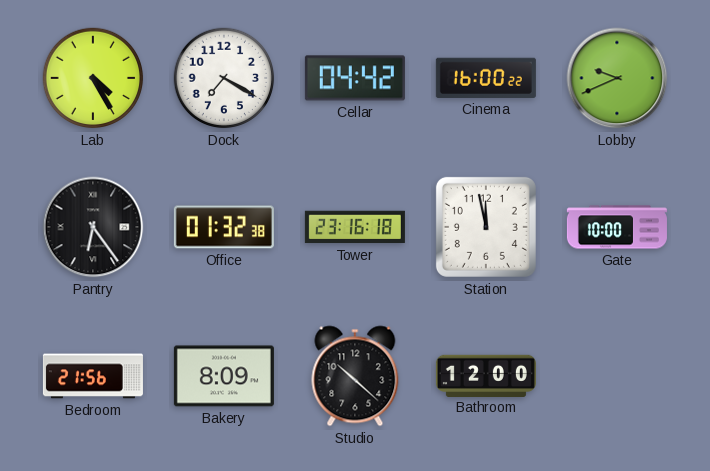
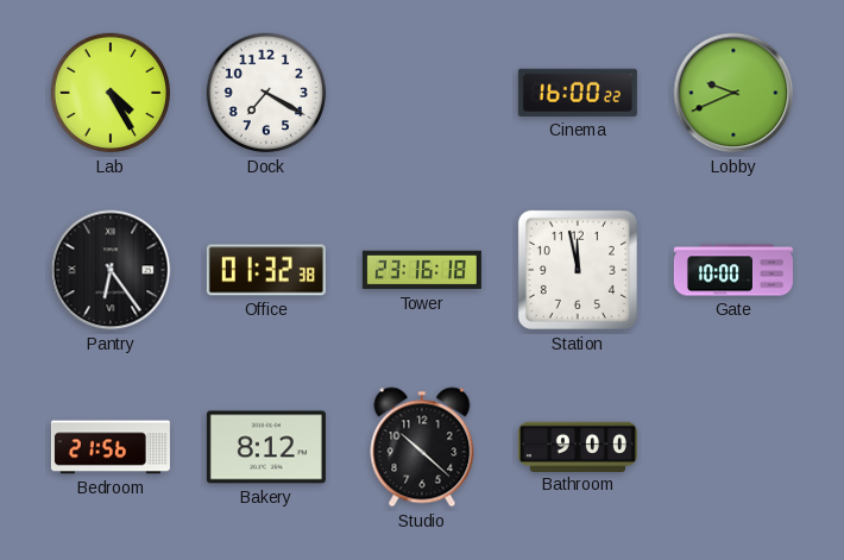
Cellar: 04:42 -> none (355, 78)
Bakery: 8:09 -> 8:12 (266, 447)
Bathroom: 12:00 -> 9:00 (578, 446)
